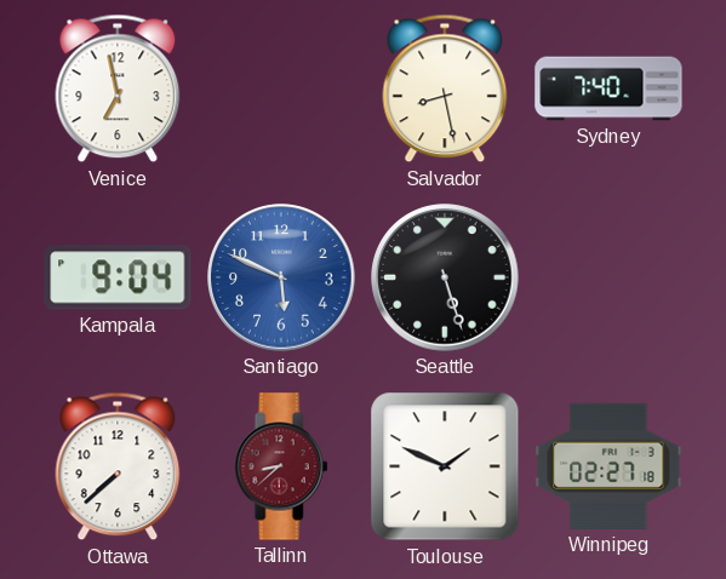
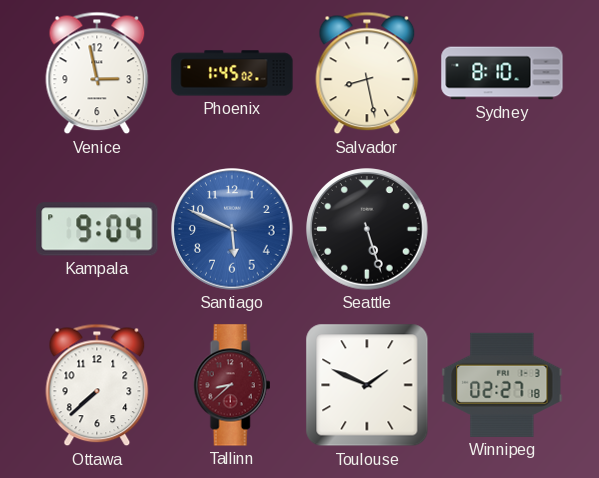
Venice: 6:58 -> 2:58 (97, 73)
Phoenix: none -> 1:45 (232, 73)
Sydney: 7:40 -> 8:10 (502, 73)
